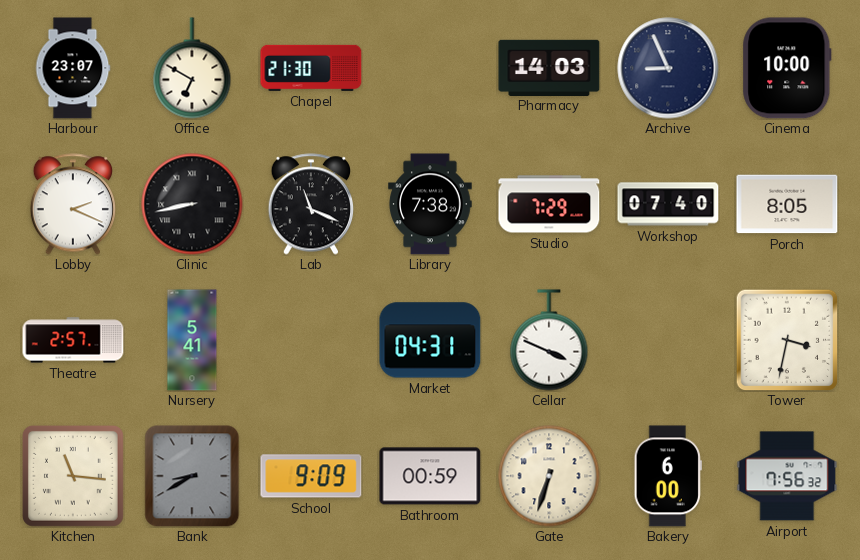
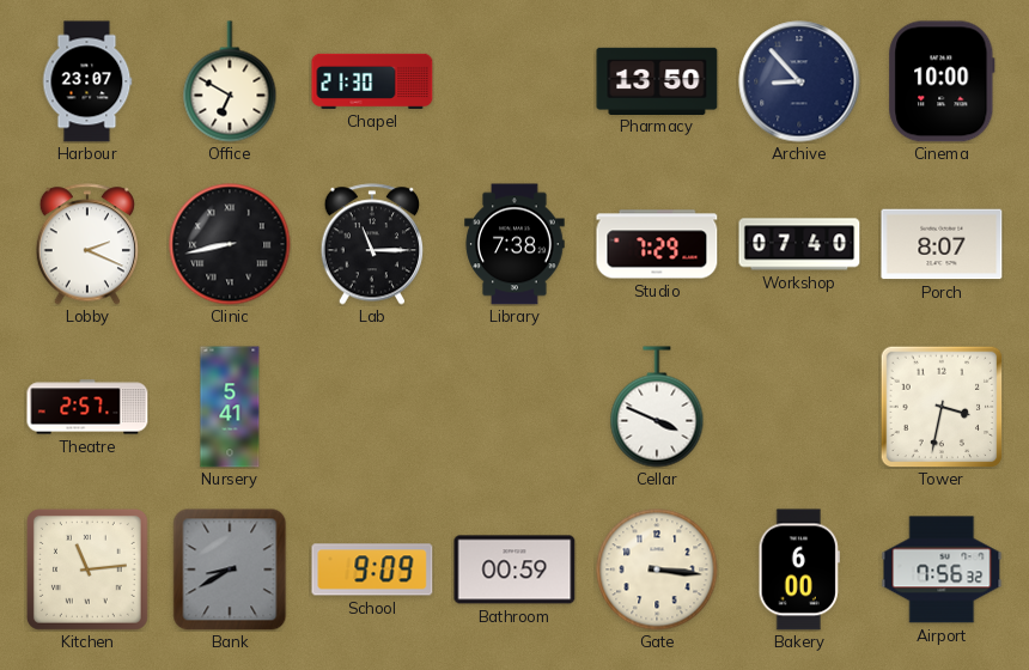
Pharmacy: 14:03 -> 13:50 (657, 80)
Archive: 8:56 -> 8:53 (799, 81)
Lab: 11:19 -> 11:15 (372, 244)
Porch: 8:05 -> 8:07 (942, 244)
Market: 04:31 -> none (430, 340)
Kitchen: 11:16 -> 11:14 (87, 569)
Gate: 6:33 -> 3:16 (657, 569)
